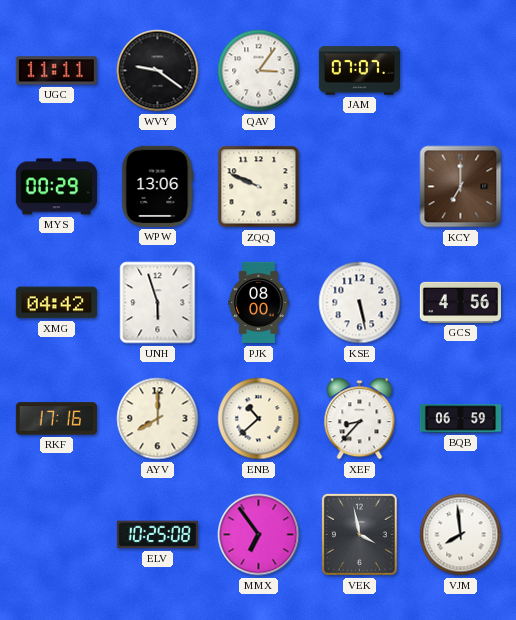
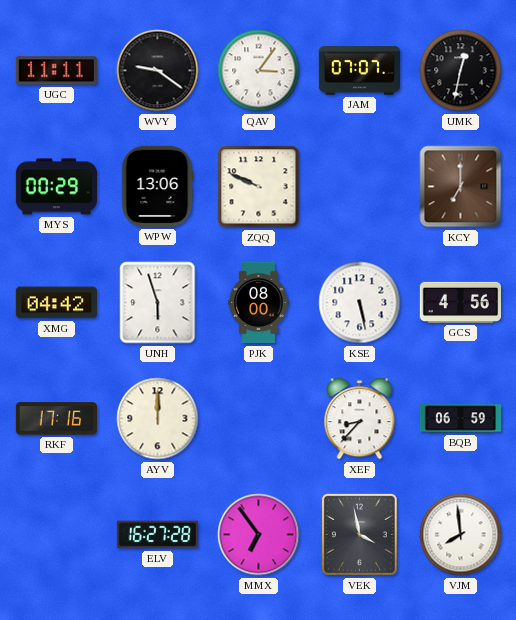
UMK: none -> 12:32 (461, 71)
AYV: 8:00 -> 12:00 (158, 419)
ENB: 10:38 -> none (259, 419)
ELV: 10:25 -> 16:27 (157, 535)
